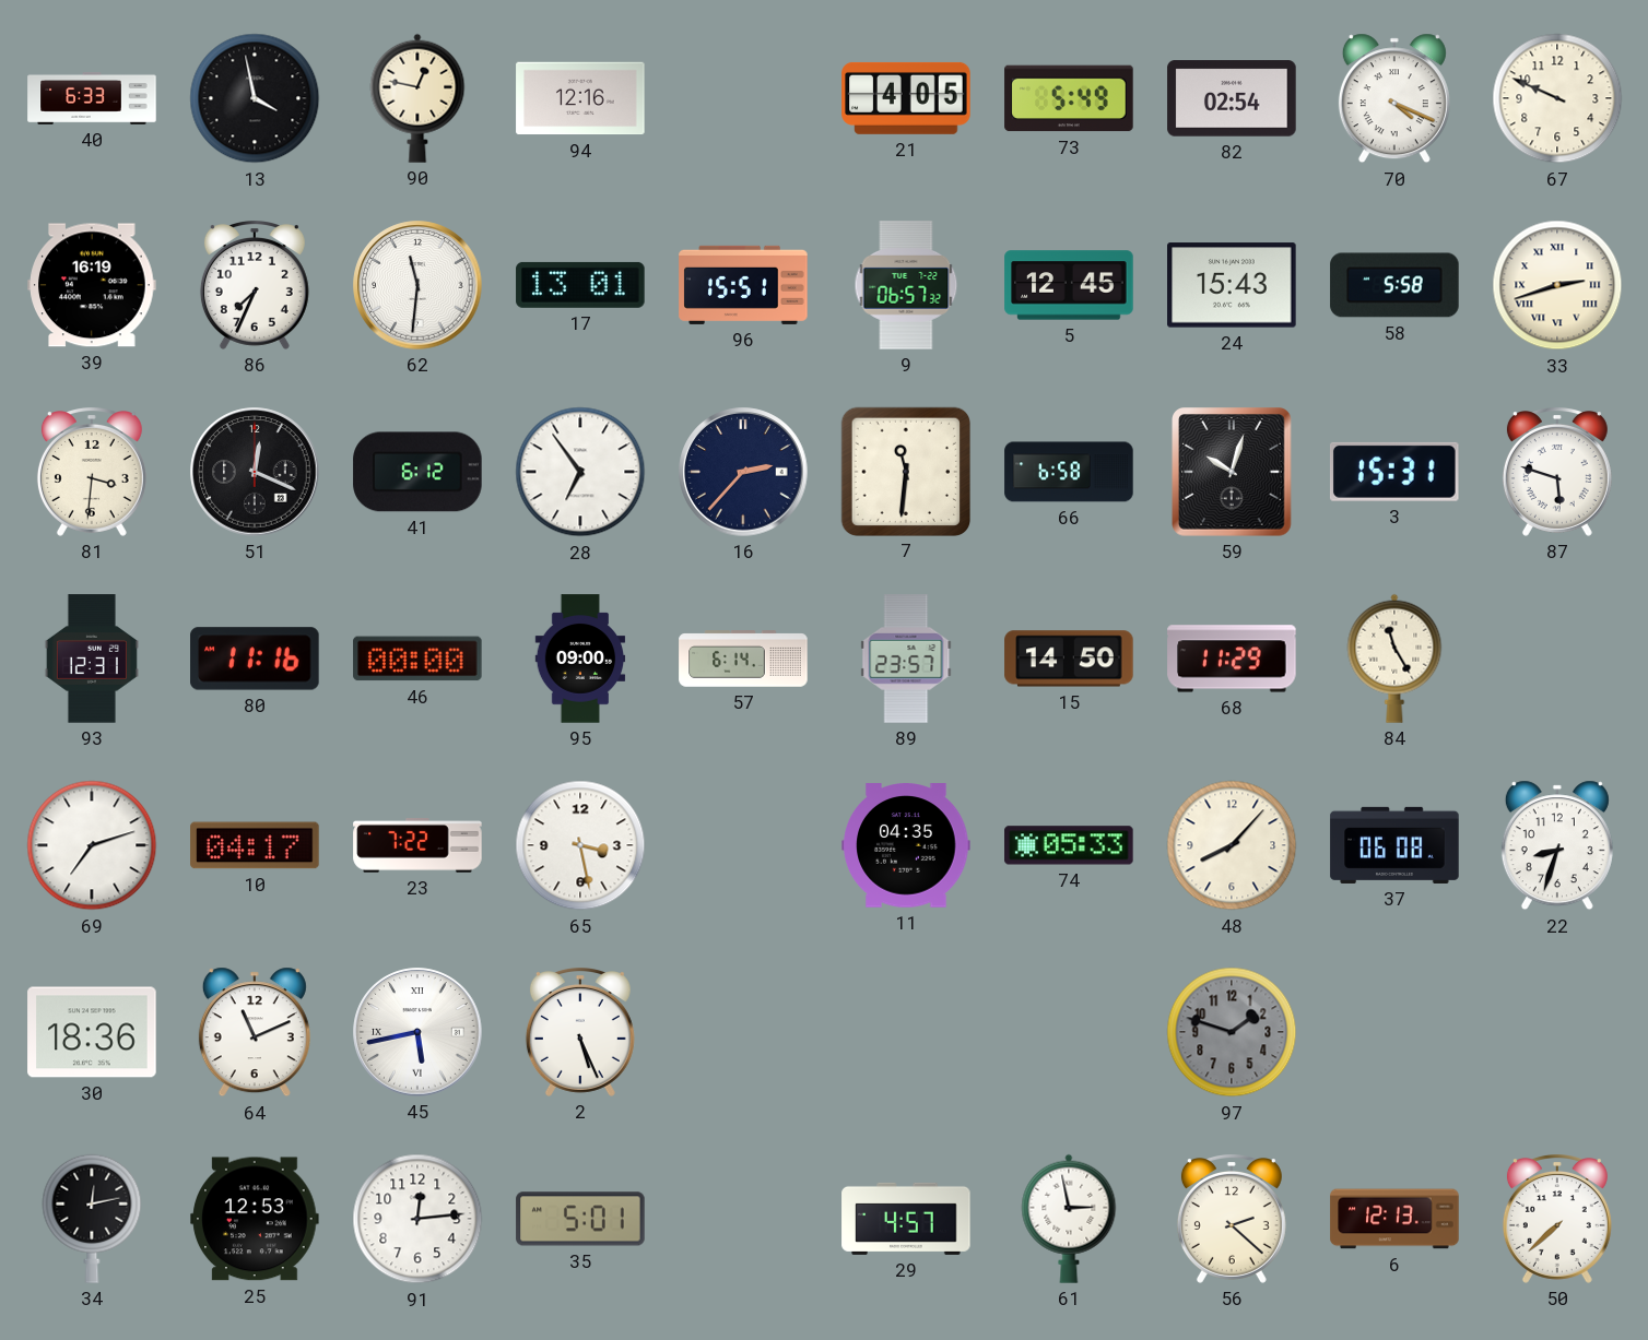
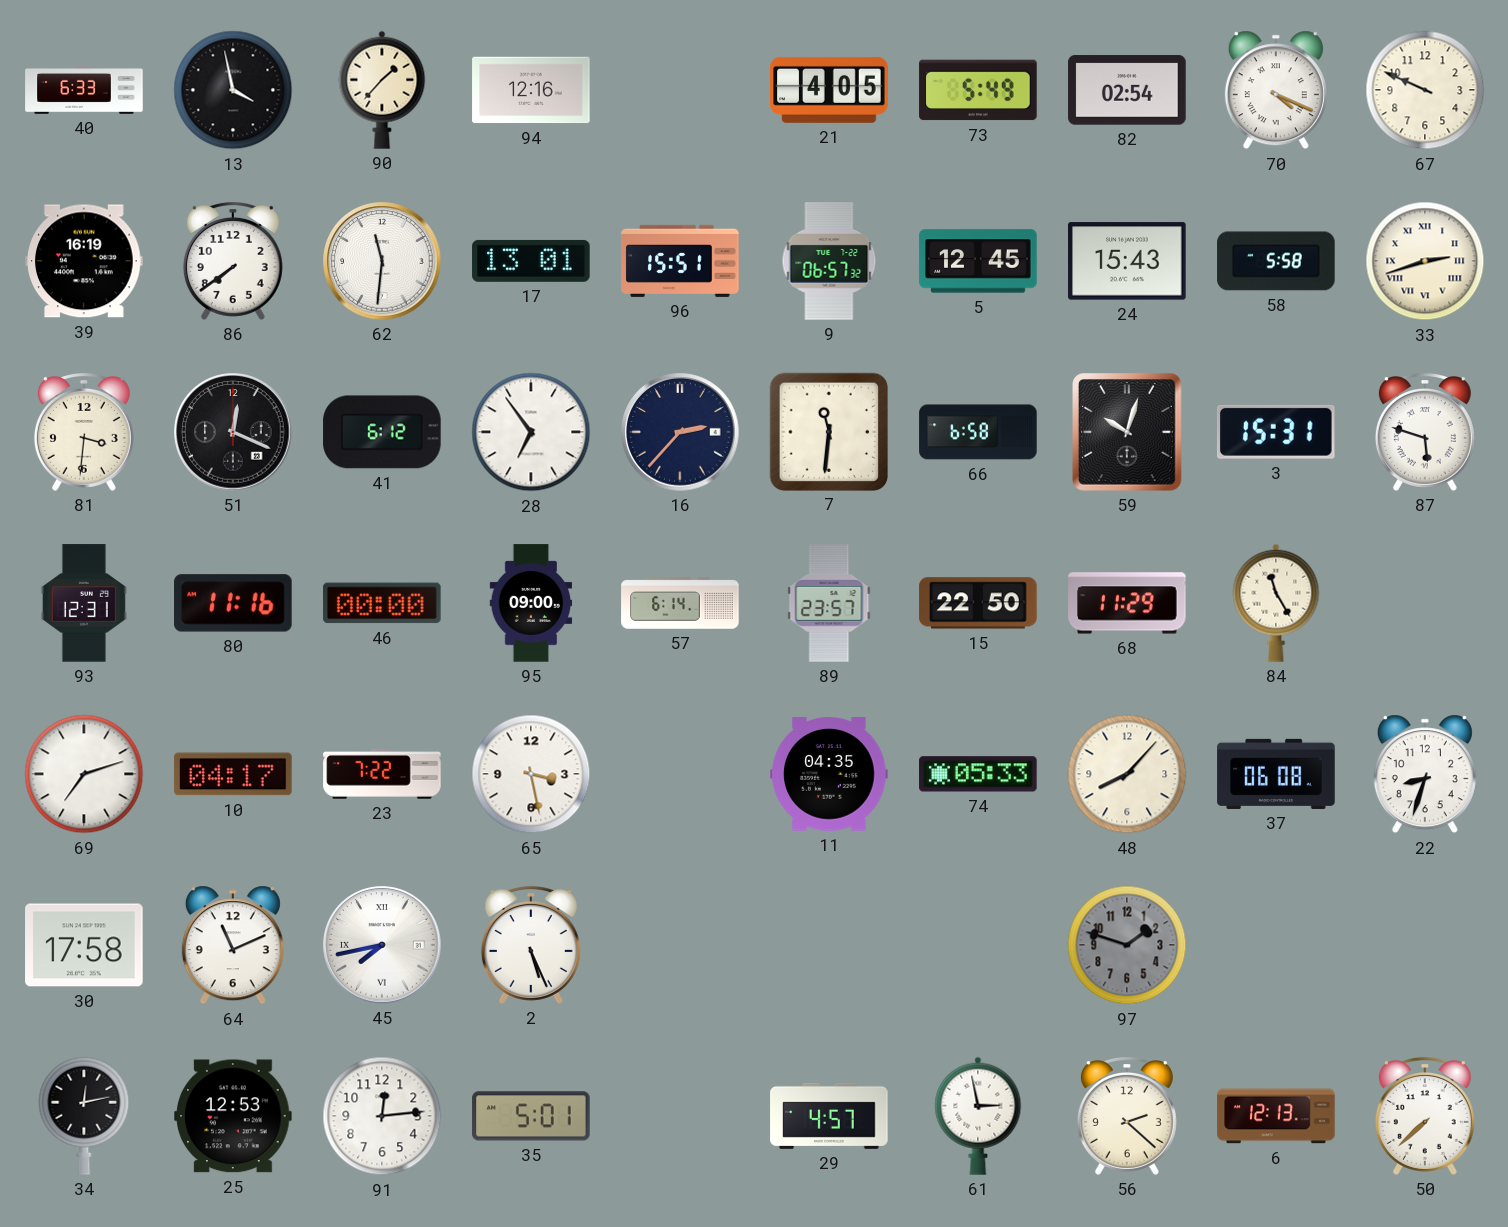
90: 12:47 -> 1:37 (382, 90)
86: 7:34 -> 7:39 (233, 262)
15: 14:50 -> 22:50 (978, 603)
30: 18:36 -> 17:58 (84, 945)
45: 5:43 -> 7:43 (382, 945)
